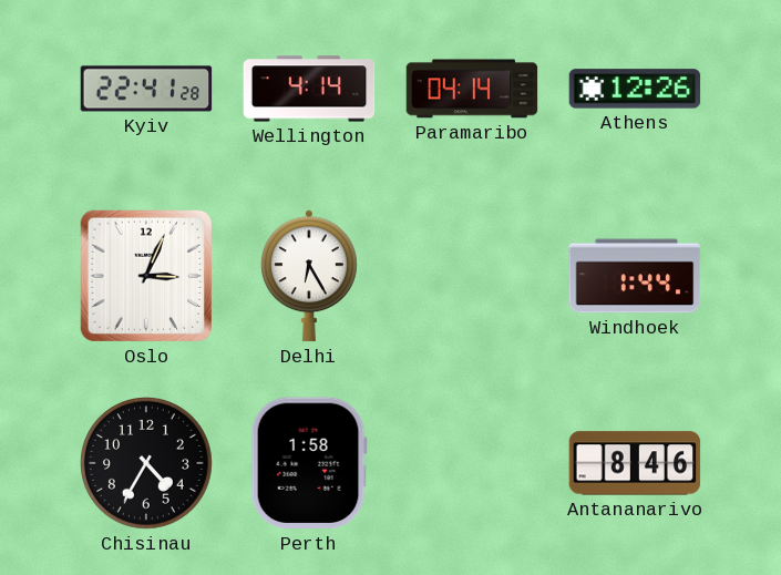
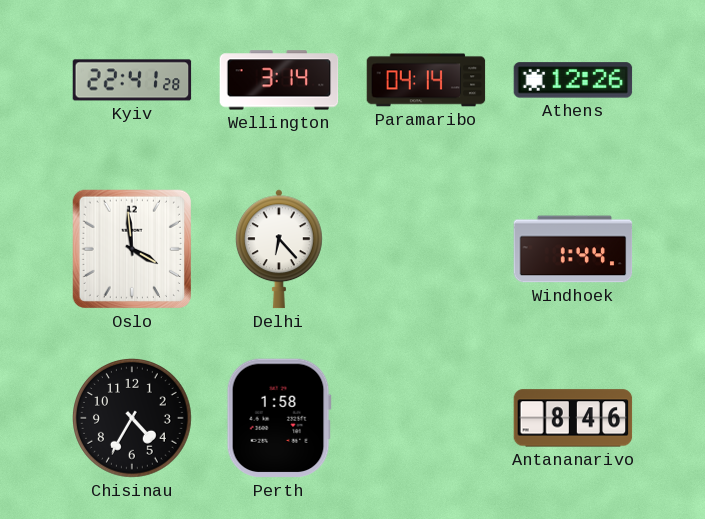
Wellington: 4:14 -> 3:14 (279, 80)
Oslo: 3:04 -> 3:59 (132, 249)
Delhi: 6:25 -> 6:23 (279, 249)
